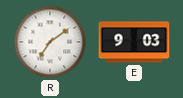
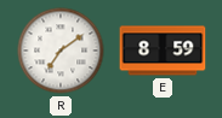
E: 9:03 -> 8:59 (163, 51)
